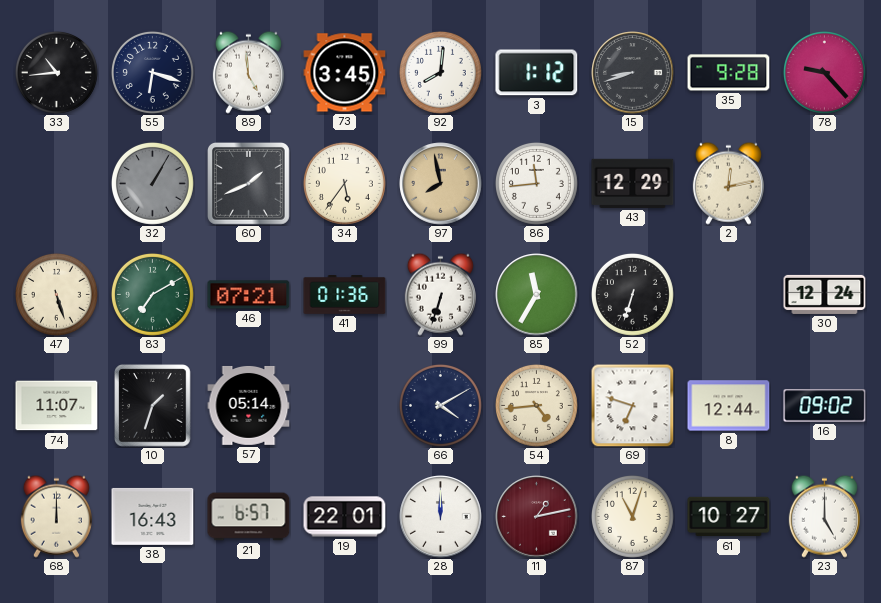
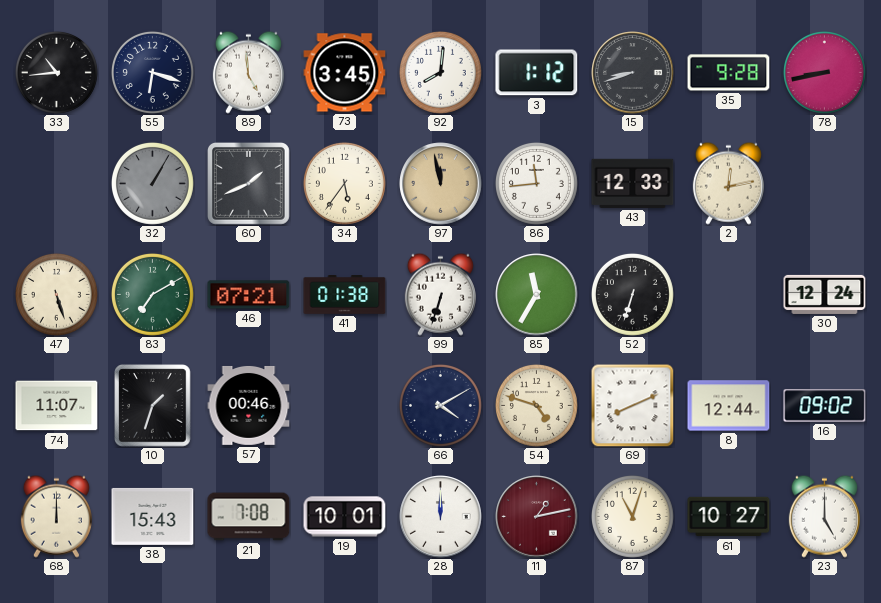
78: 9:23 -> 8:43 (824, 72)
97: 7:58 -> 11:58 (441, 184)
43: 12:29 -> 12:33 (633, 183)
41: 01:36 -> 01:38 (345, 295)
57: 05:14 -> 00:46 (249, 405)
54: 4:44 -> 4:48 (536, 405)
69: 6:48 -> 8:11 (632, 405)
38: 16:43 -> 15:43 (153, 516)
21: 6:57 -> 7:08 (249, 517)
19: 22:01 -> 10:01 (345, 517)
